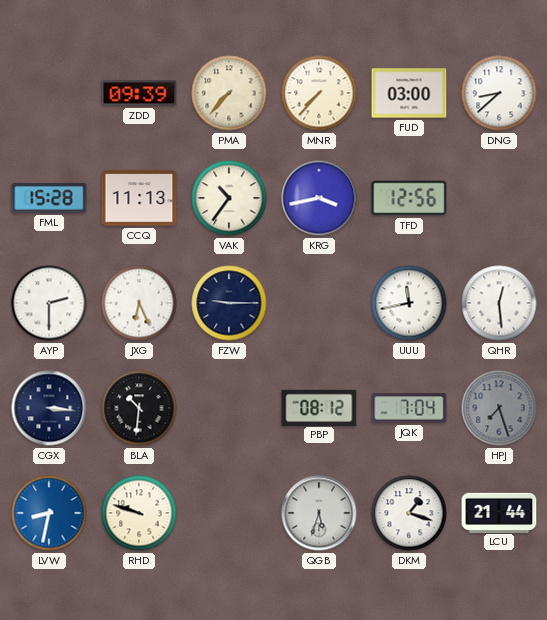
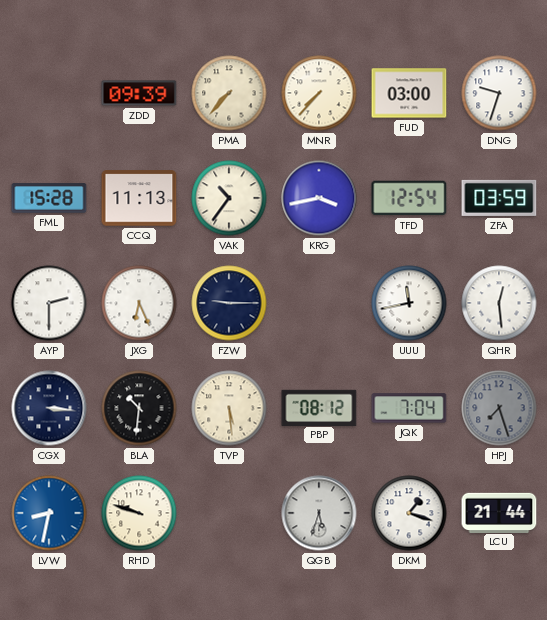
DNG: 8:38 -> 9:33 (499, 93)
TFD: 12:56 -> 12:54 (409, 198)
ZFA: none -> 03:59 (499, 198)
TVP: none -> 5:29 (229, 408)
